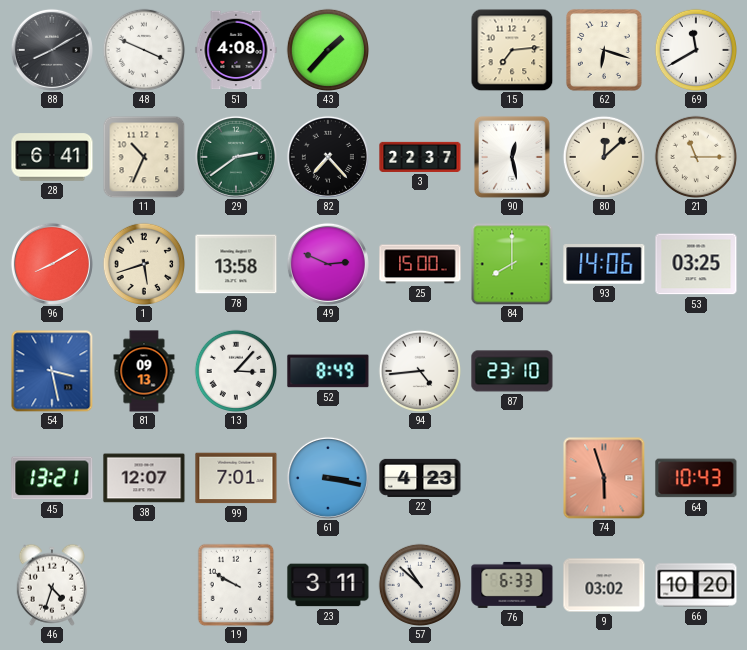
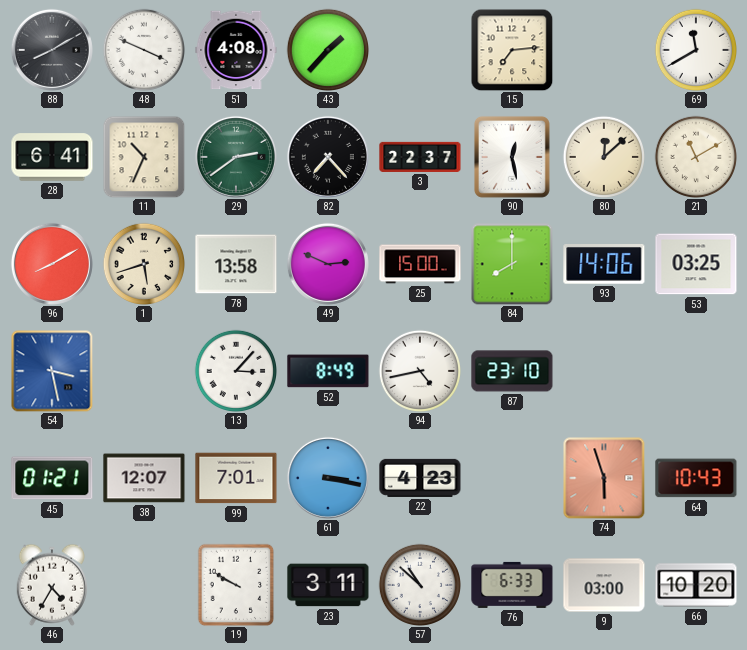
62: 6:18 -> none (604, 50)
21: 11:15 -> 11:10 (695, 156)
81: 09:13 -> none (144, 371)
94: 4:44 -> 4:43 (419, 370)
45: 13:21 -> 01:21 (52, 478)
46: 4:33 -> 4:35 (52, 585)
9: 03:02 -> 03:00 (604, 585)
